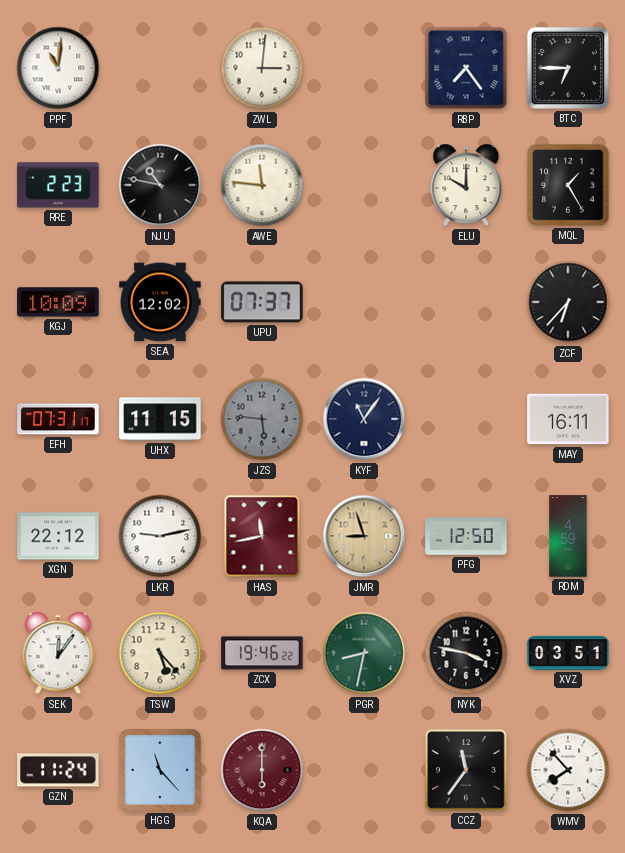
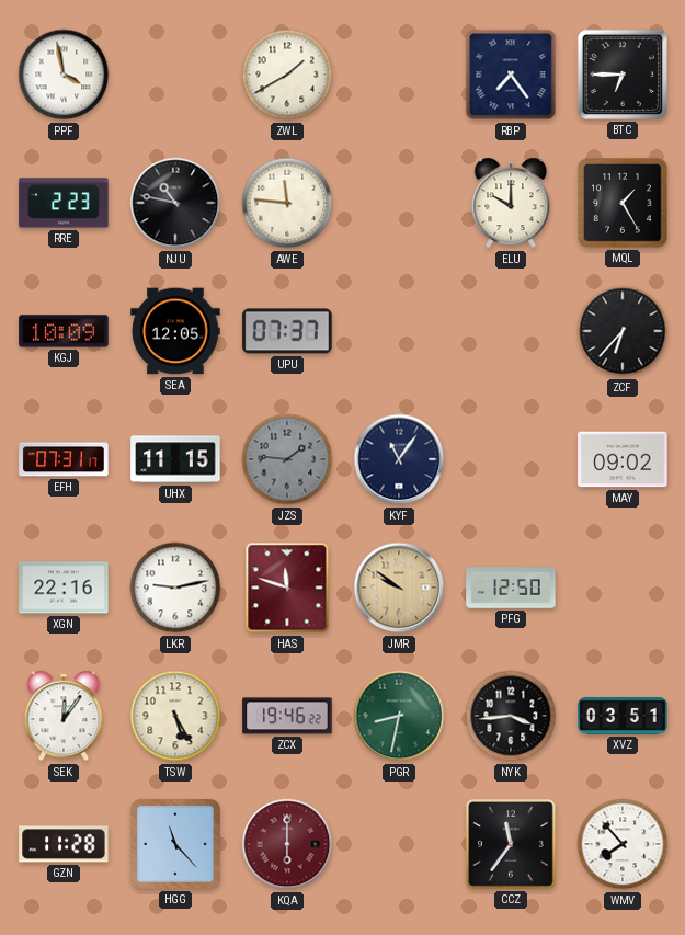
PPF: 11:01 -> 3:58 (64, 75)
ZWL: 3:01 -> 1:40 (287, 75)
SEA: 12:02 -> 12:05 (175, 331)
JZS: 5:46 -> 1:46 (287, 459)
MAY: 16:11 -> 09:02 (623, 459)
XGN: 22:12 -> 22:16 (64, 588)
HAS: 11:43 -> 11:48 (287, 588)
JMR: 8:57 -> 9:51 (399, 588)
RDM: 4:59 -> none (568, 536)
TSW: 5:23 -> 5:25 (175, 716)
NYK: 3:47 -> 3:44 (511, 716)
GZN: 11:24 -> 11:28 (64, 844)
